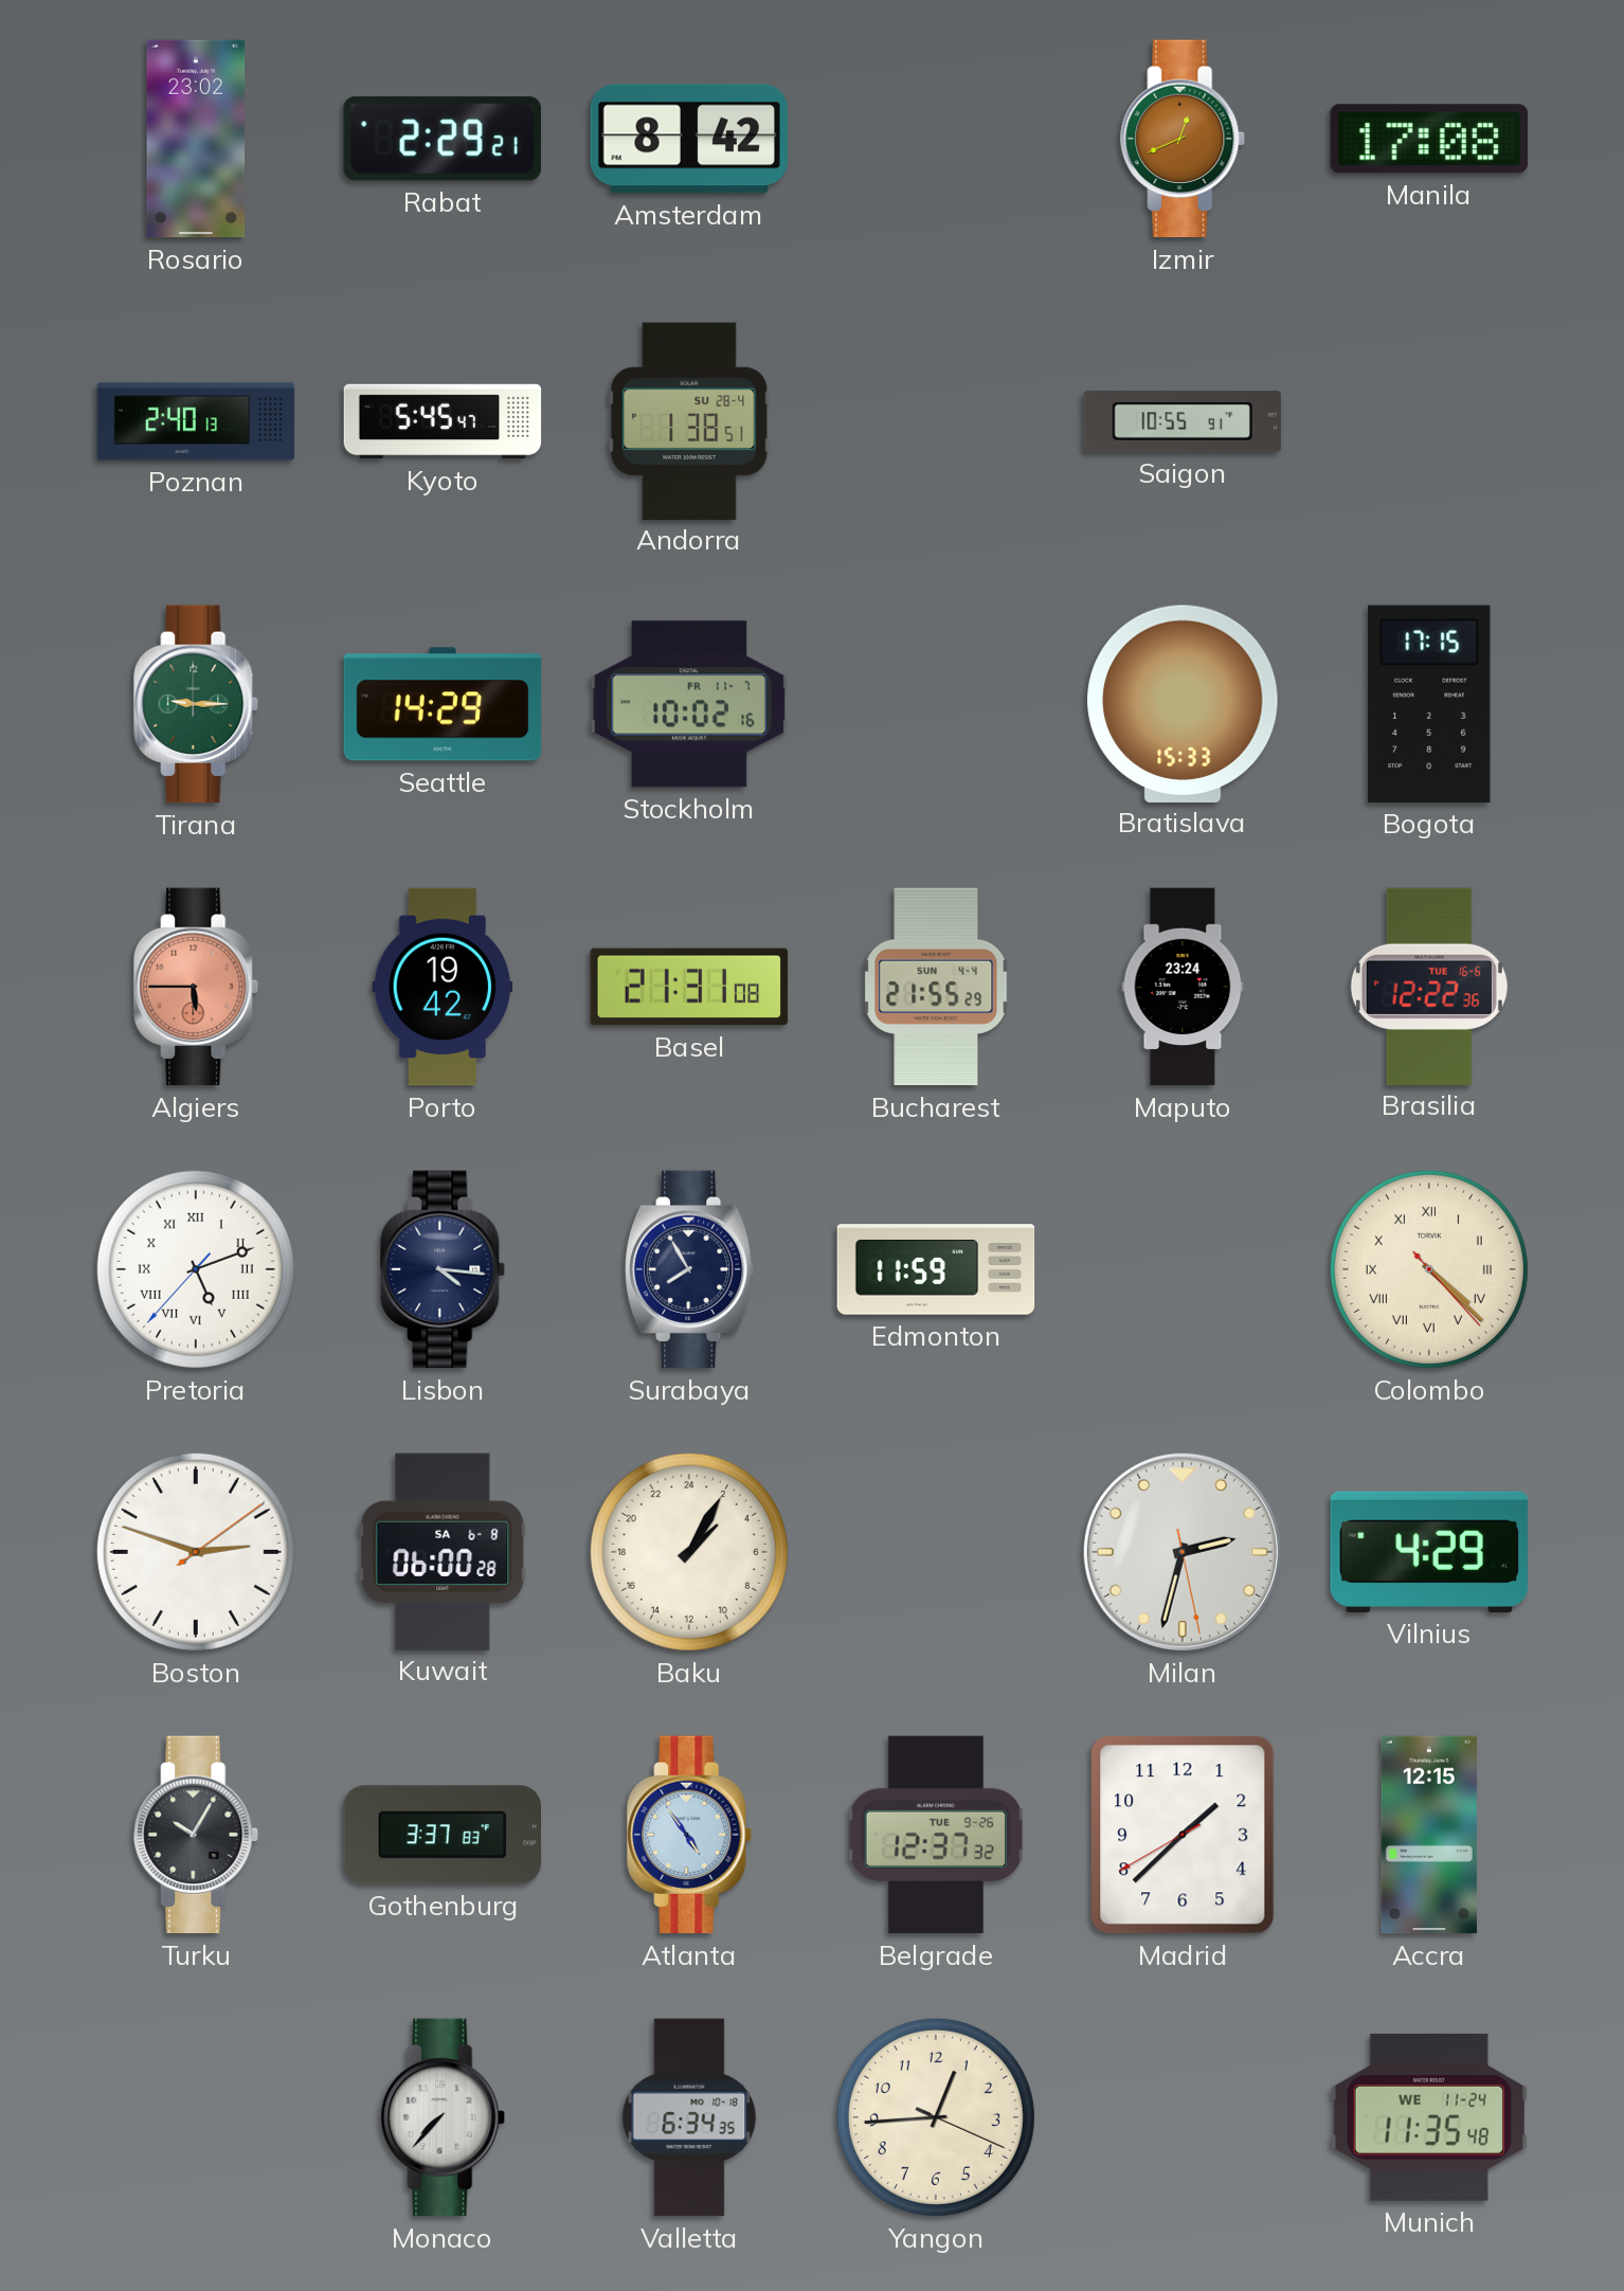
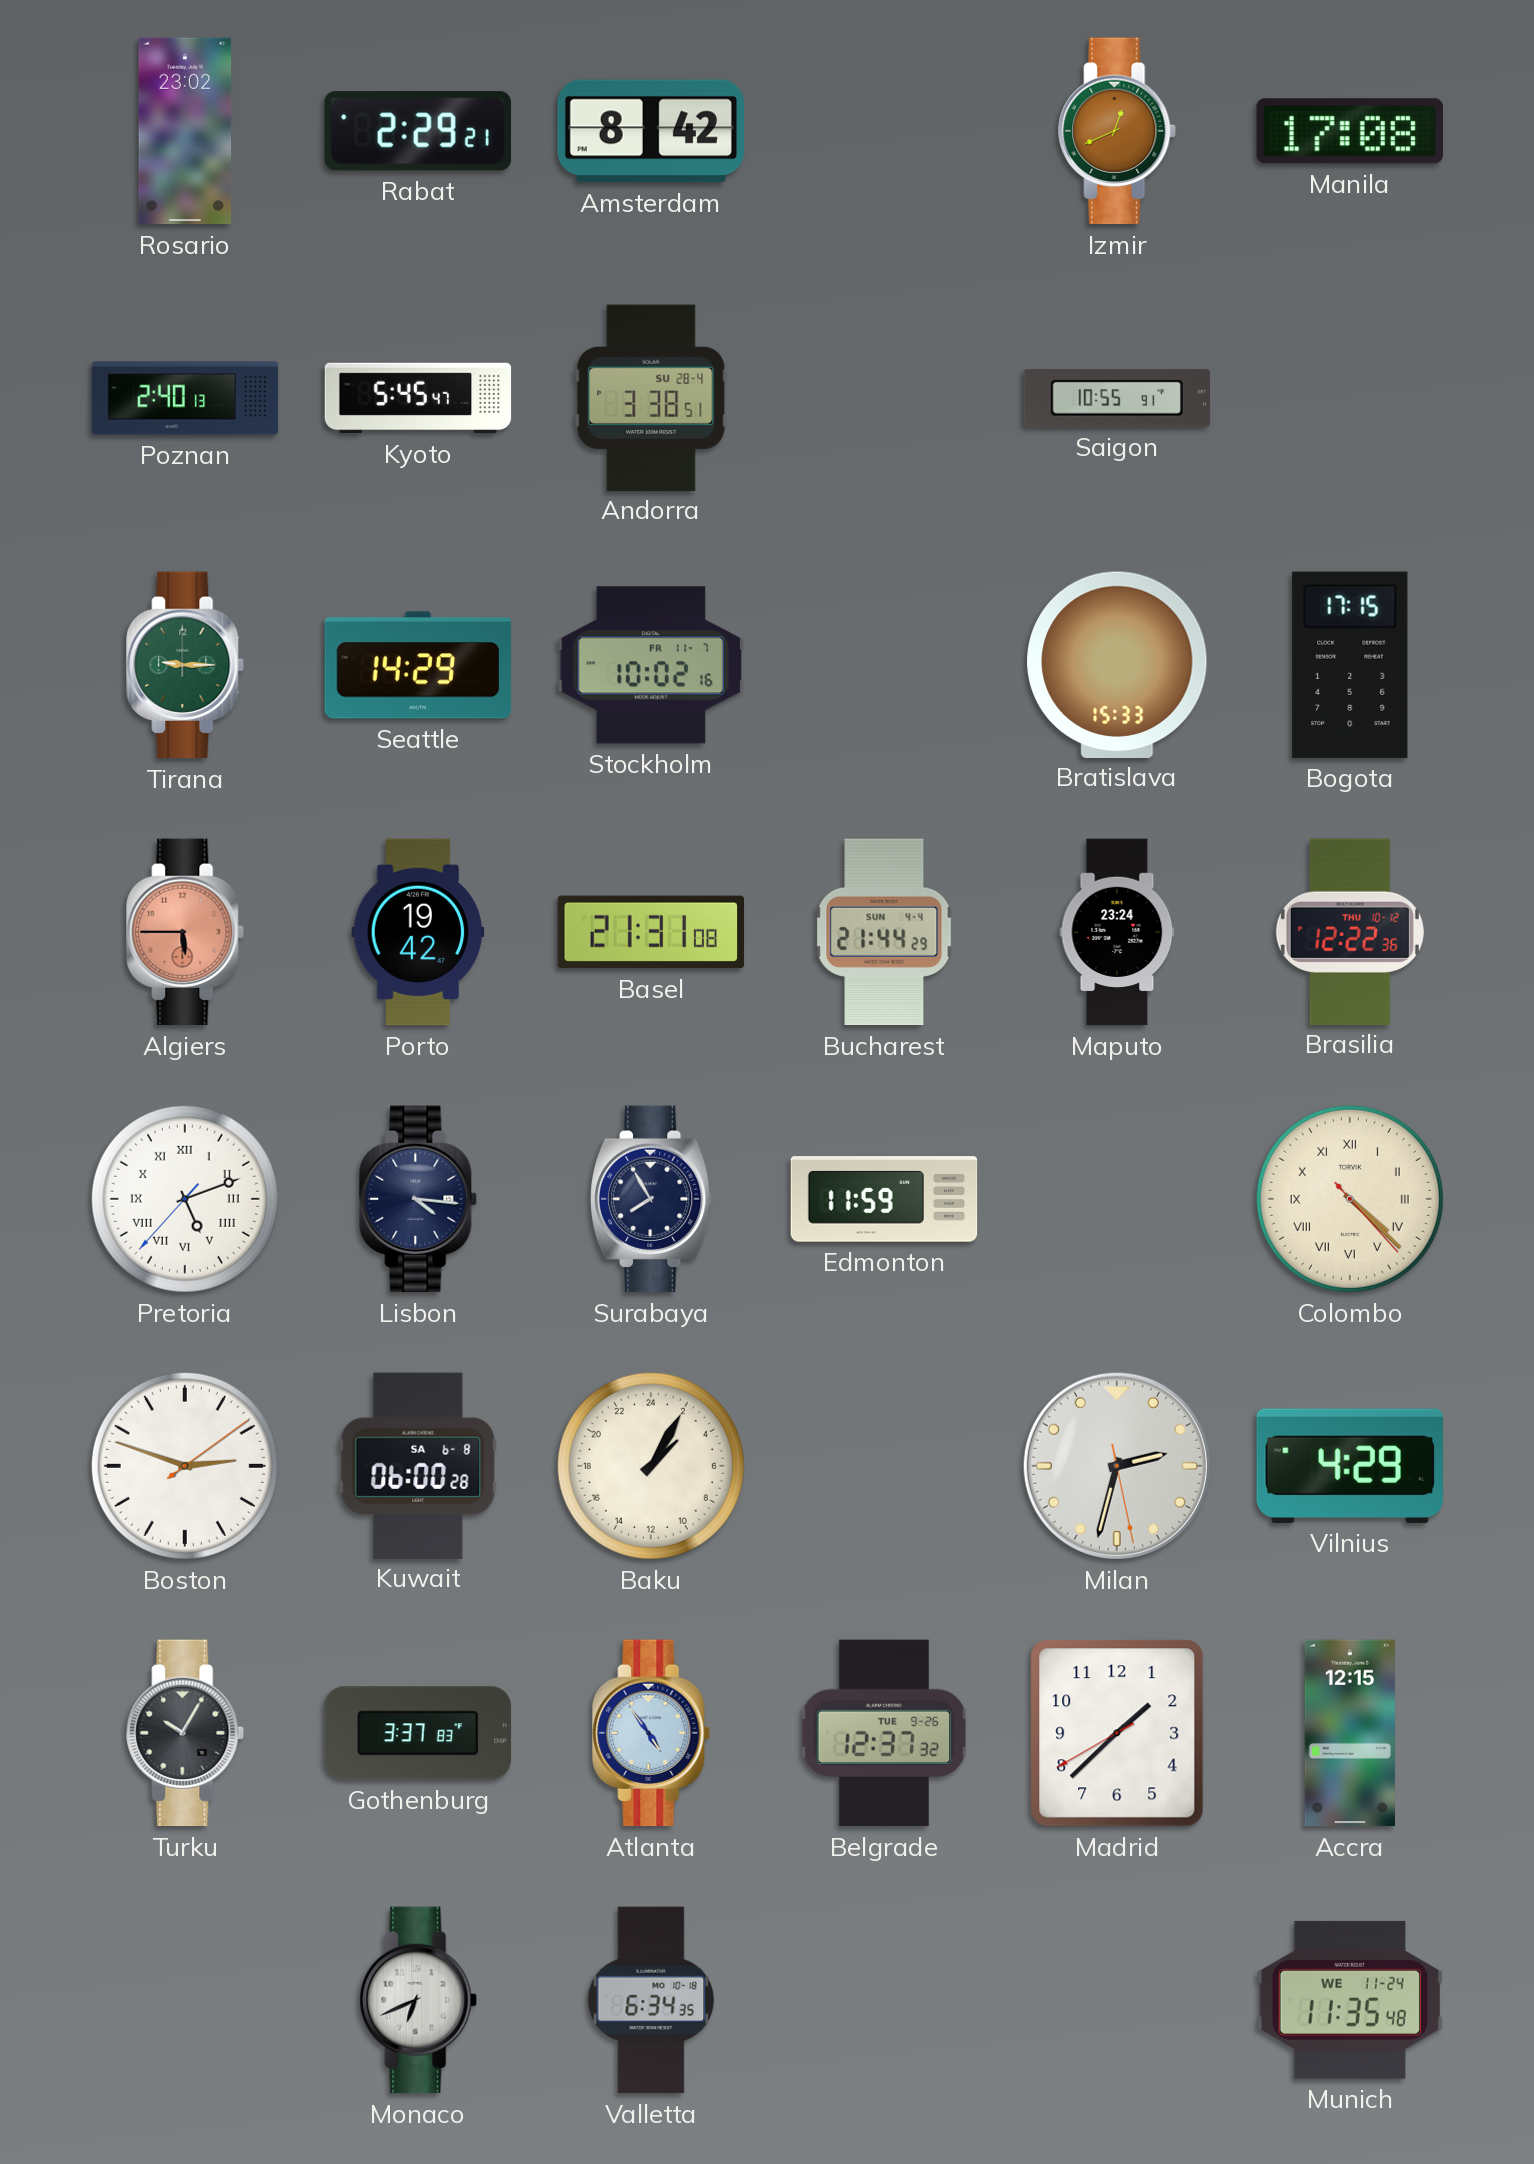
Andorra: 1:38 -> 3:38 (651, 397)
Bucharest: 21:55 -> 21:44 (884, 932)
Brasilia date: TUE 16-6 -> THU 10-12 (1350, 931)
Monaco: 7:37 -> 6:41 (419, 2000)
Yangon: 12:44 -> none (936, 2117)
